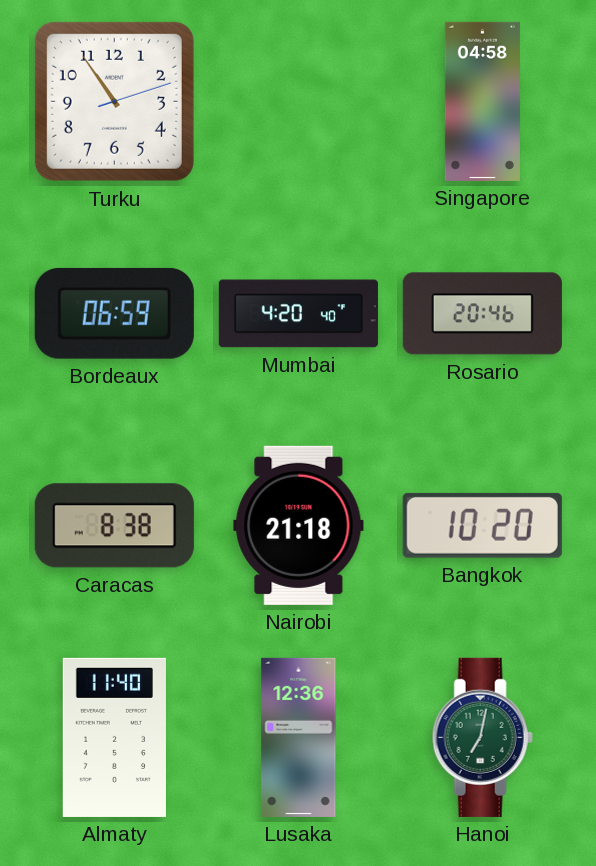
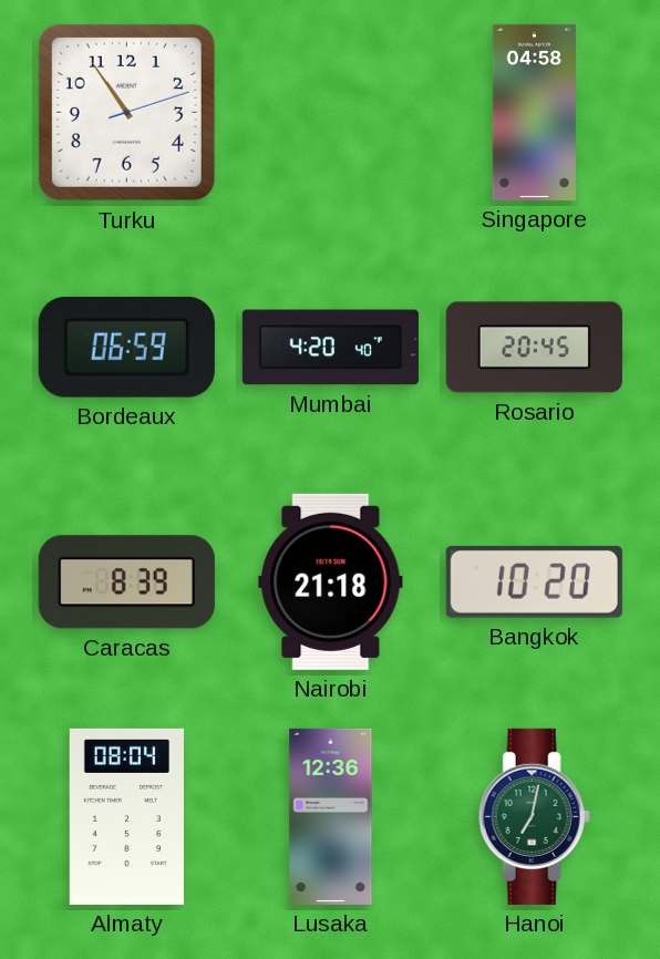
Rosario: 20:46 -> 20:45 (534, 348)
Caracas: 8:38 -> 8:39 (126, 582)
Almaty: 11:40 -> 08:04 (126, 816)
